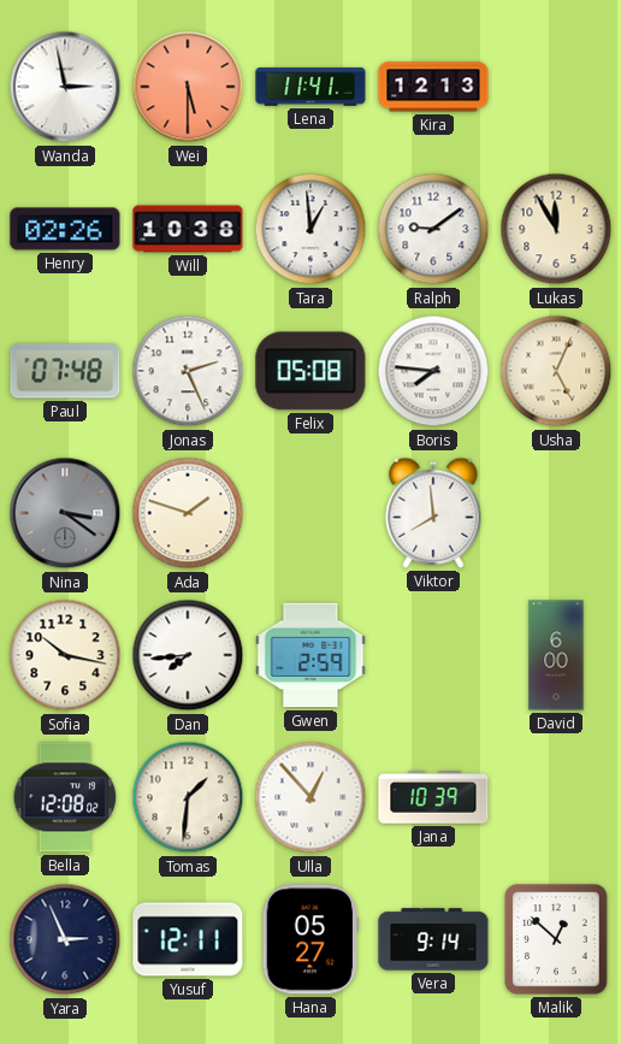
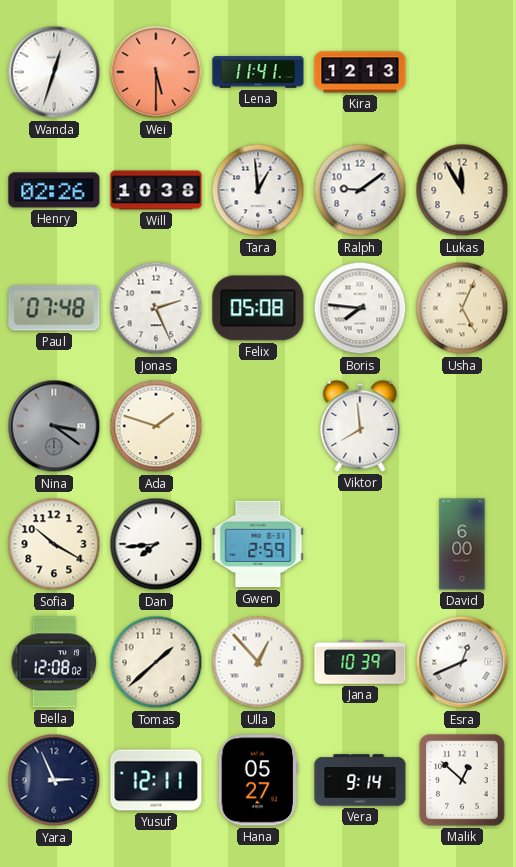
Wanda: 2:58 -> 12:33 (54, 72)
Sofia: 10:17 -> 10:20 (54, 544)
Tomas: 1:31 -> 1:38 (156, 662)
Esra: none -> 12:41 (462, 662)
